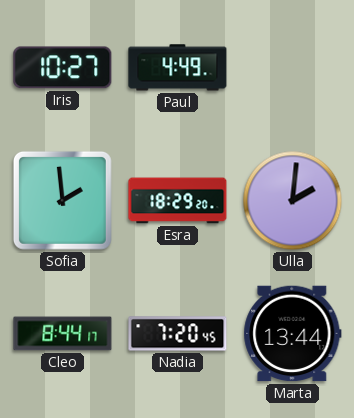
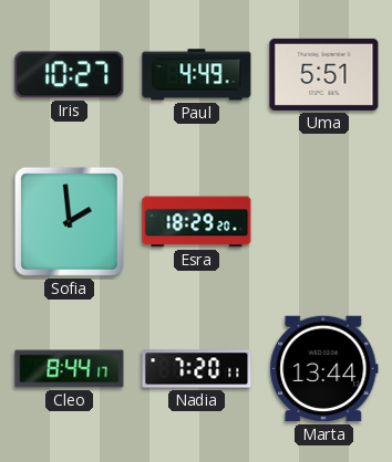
Uma: none -> 5:51 (324, 74)
Ulla: 2:01 -> none (293, 201)
Nadia: 7:20:45 -> 7:20:11 (197, 369)
